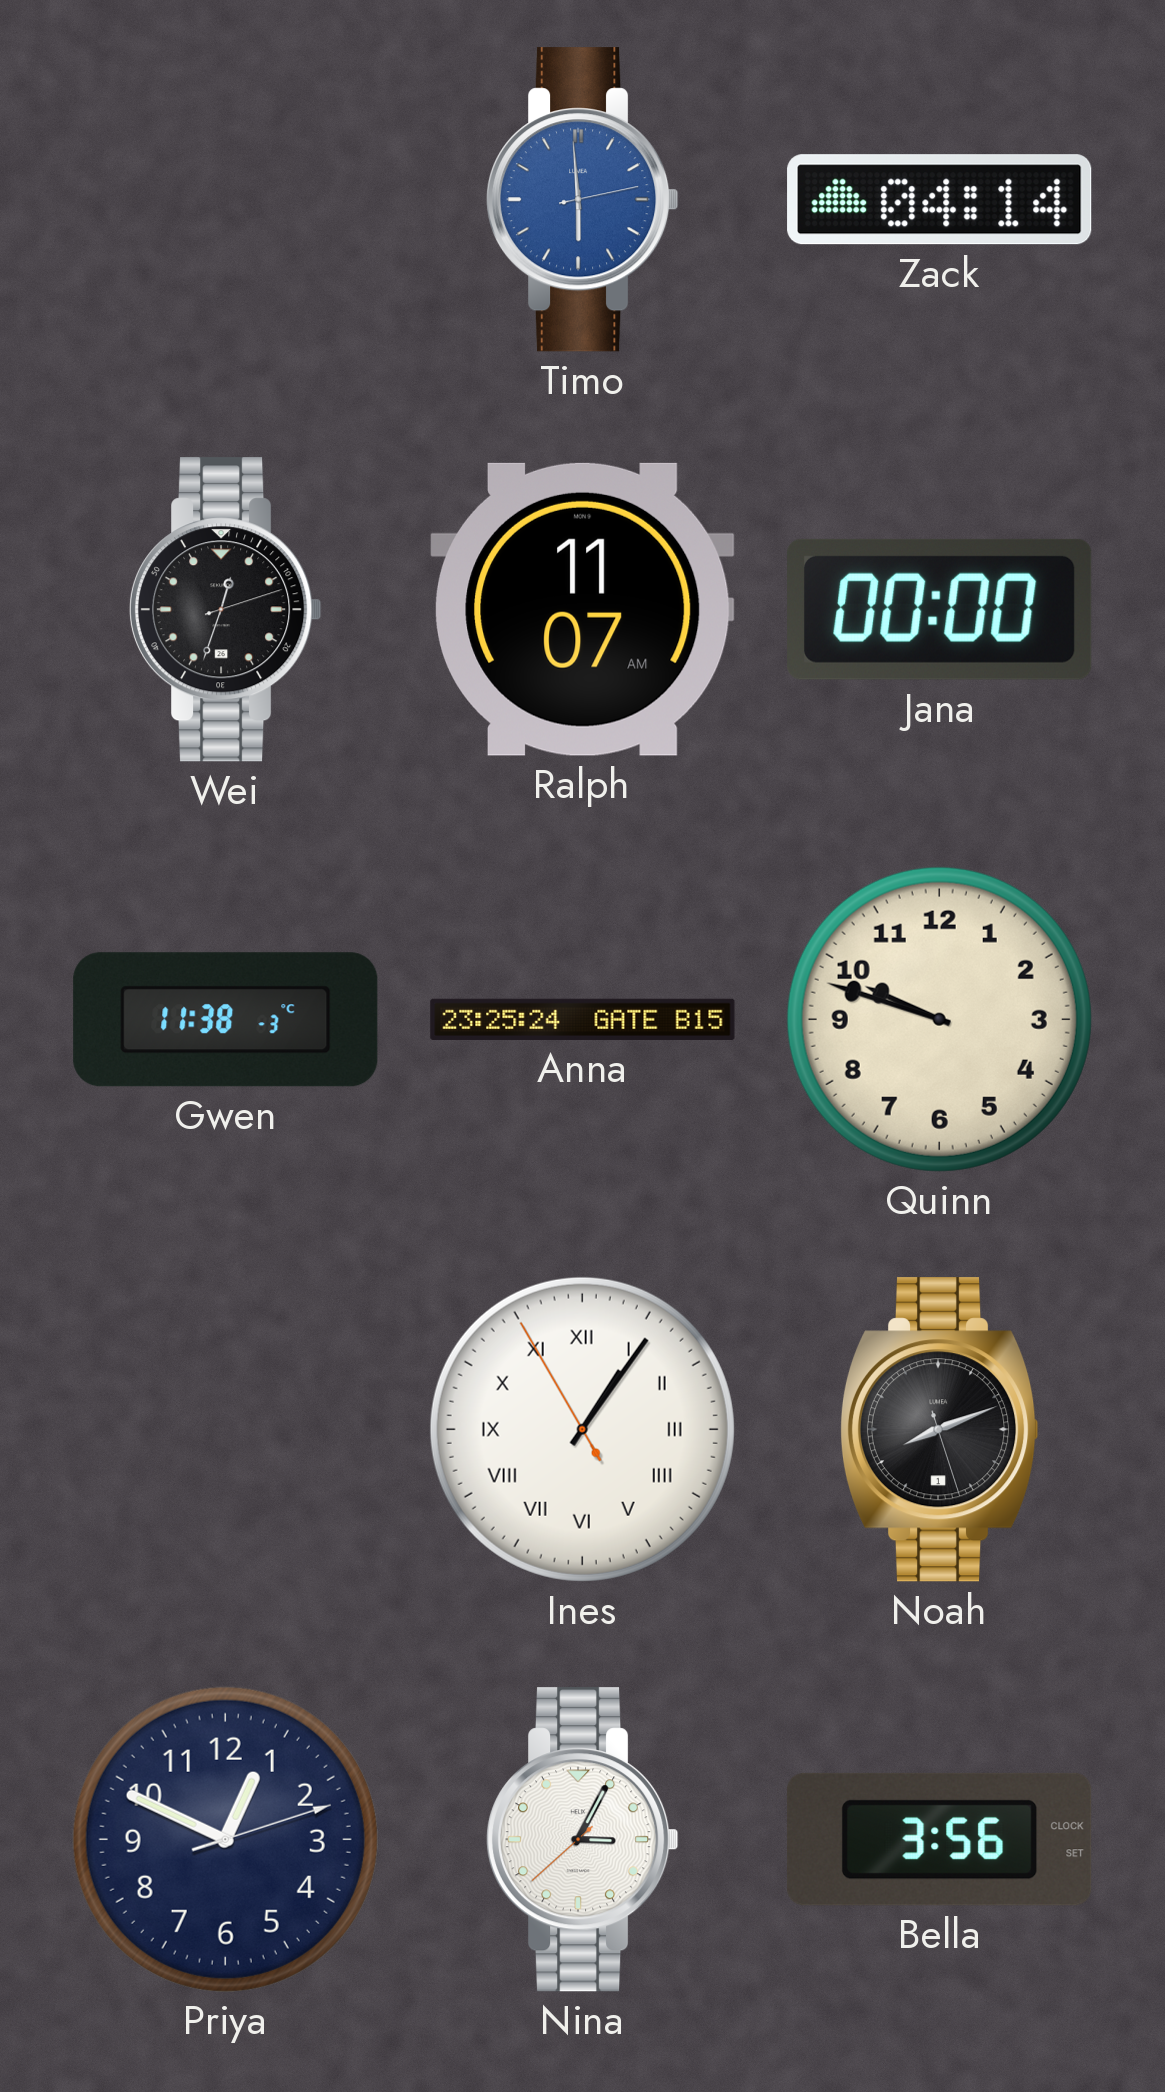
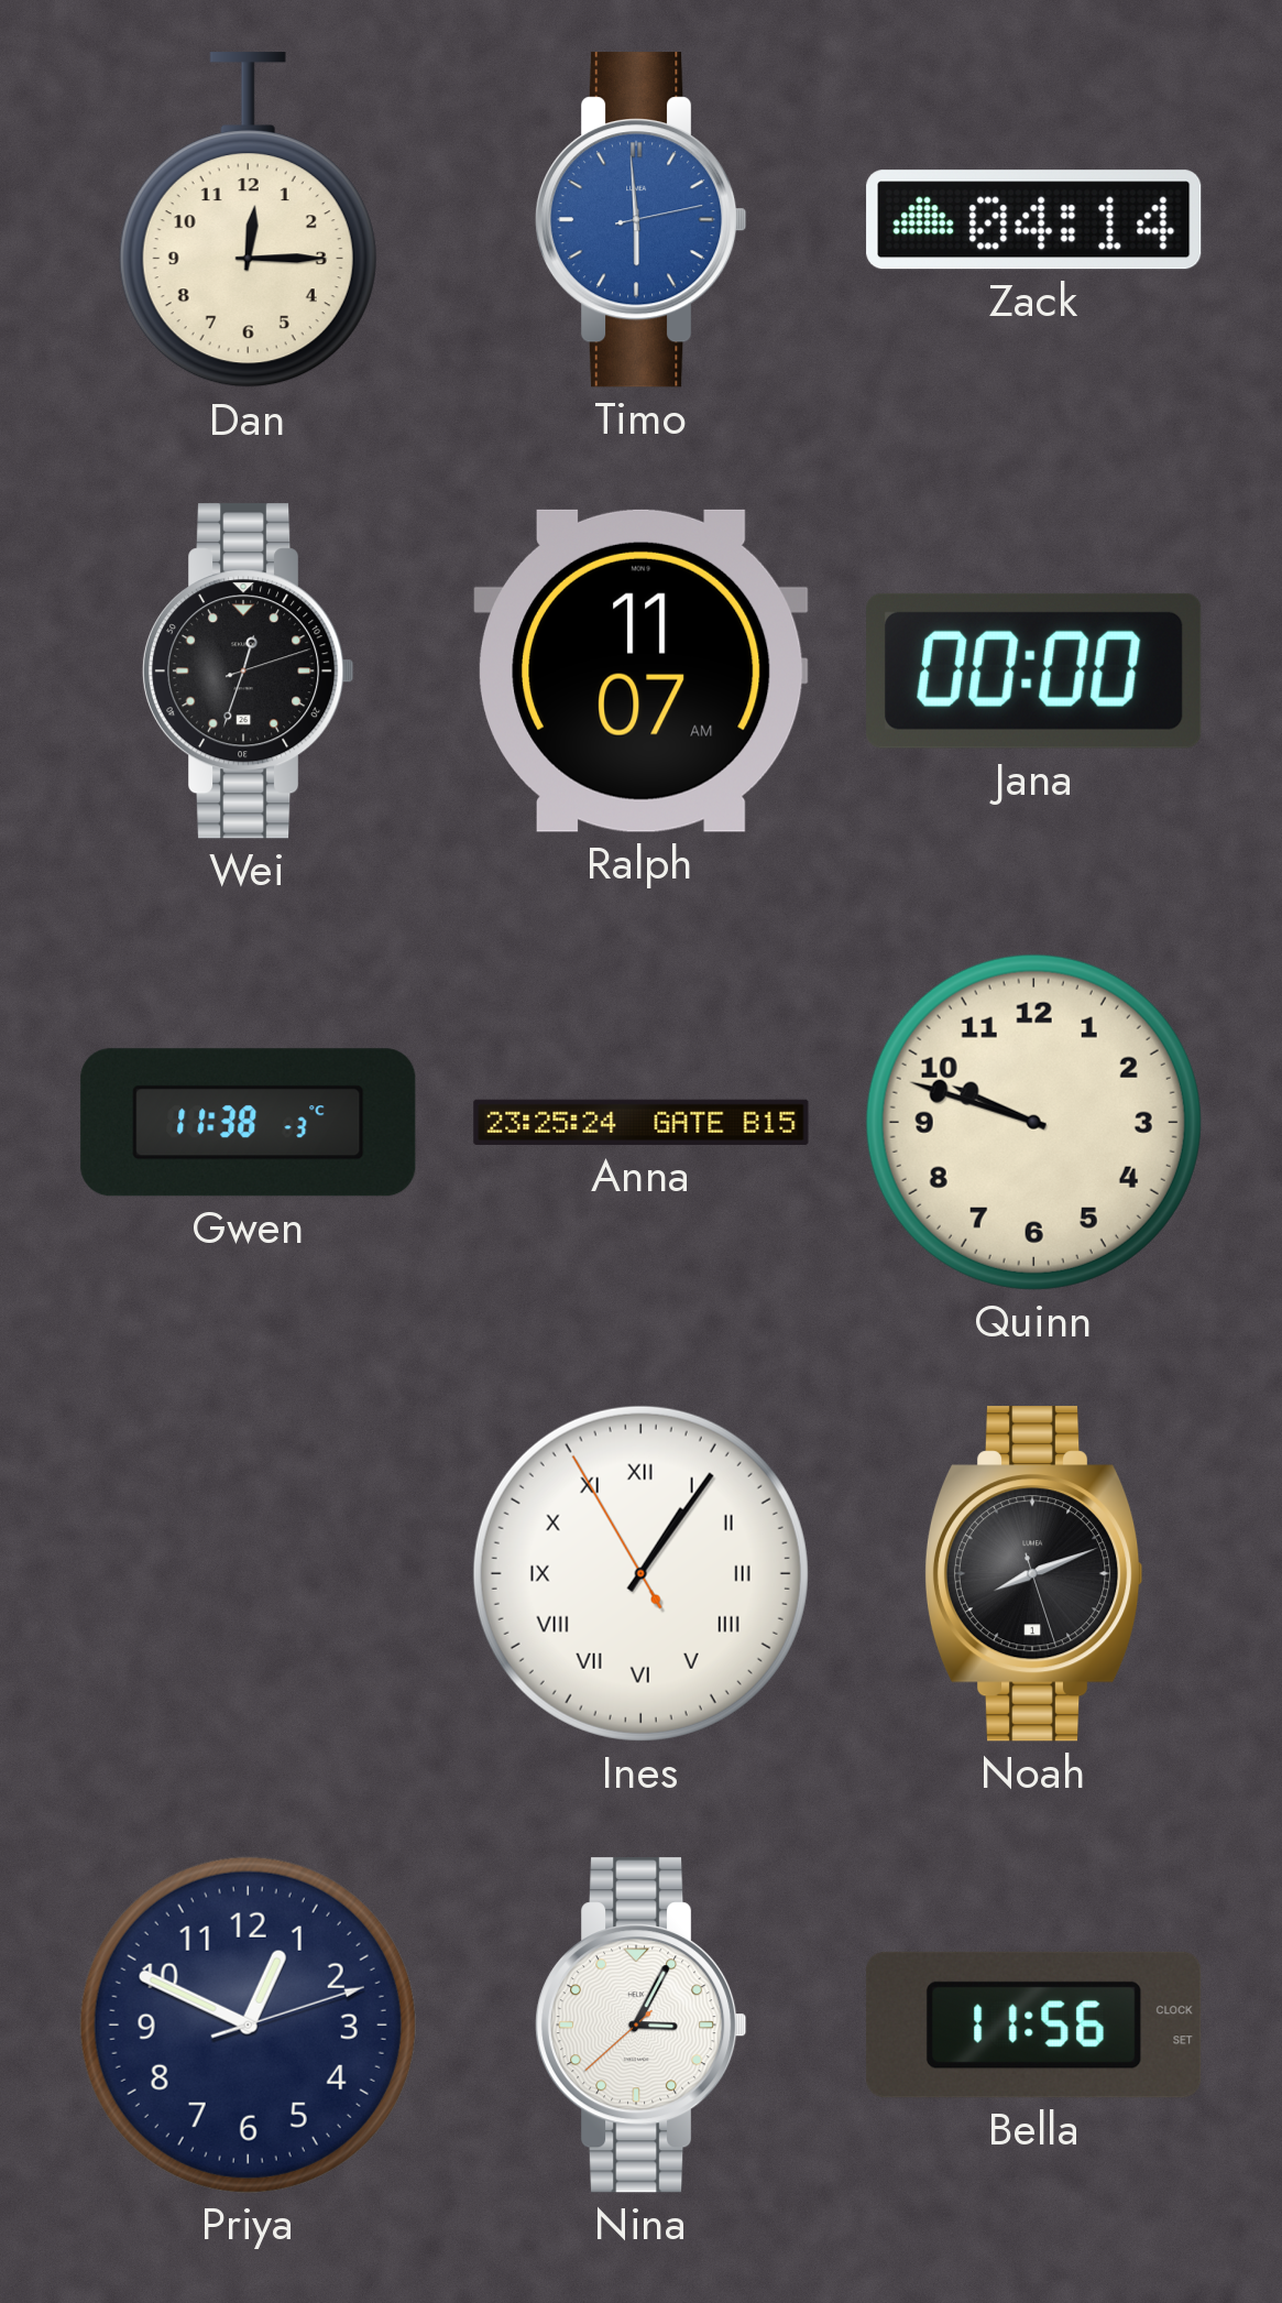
Dan: none -> 12:15 (248, 220)
Bella: 3:56 -> 11:56 (1033, 2024)
